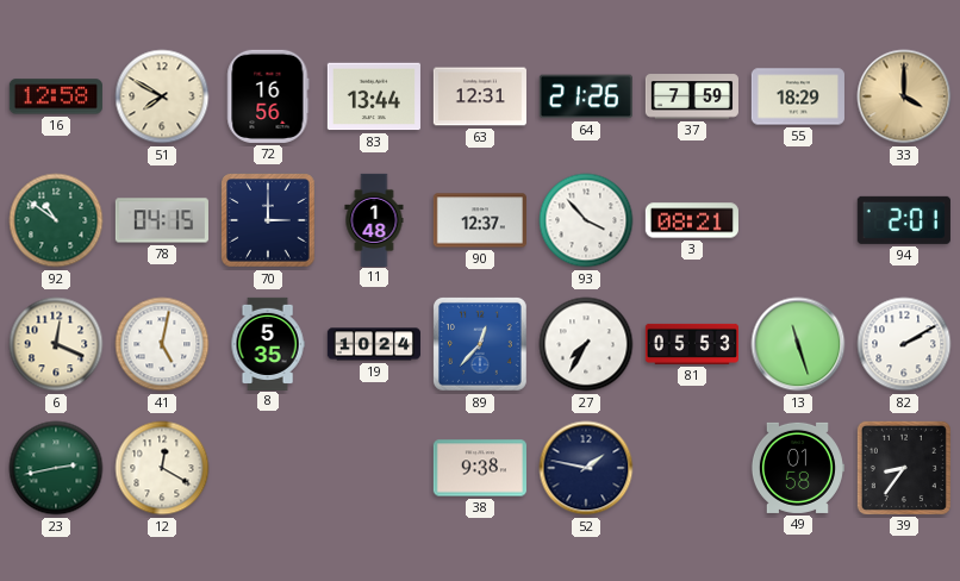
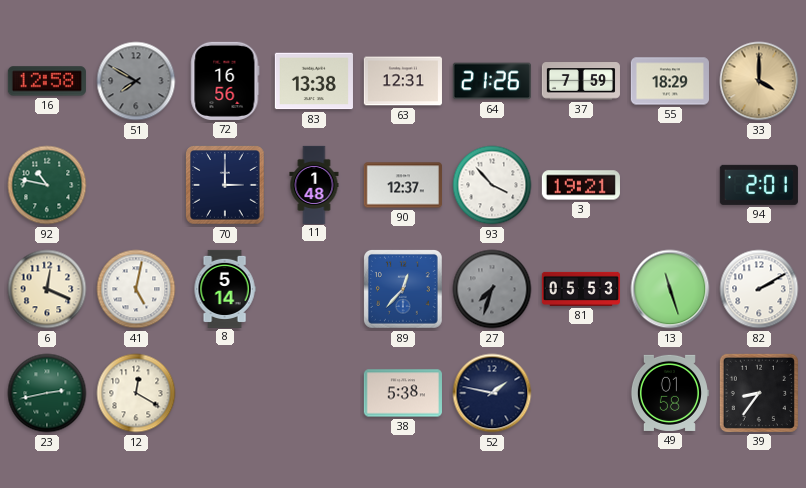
51 dial: cream -> grey (136, 81)
83: 13:44 -> 13:38 (314, 81)
92: 10:51 -> 10:47 (47, 185)
78: 04:15 -> none (162, 220)
3: 08:21 -> 19:21 (581, 185)
8: 5:35 -> 5:14 (225, 288)
19: 10:24 -> none (374, 344)
27: 7:35 -> 7:33 (492, 289)
27 dial: white -> grey (492, 289)
38: 9:38 -> 5:38 (403, 393)
